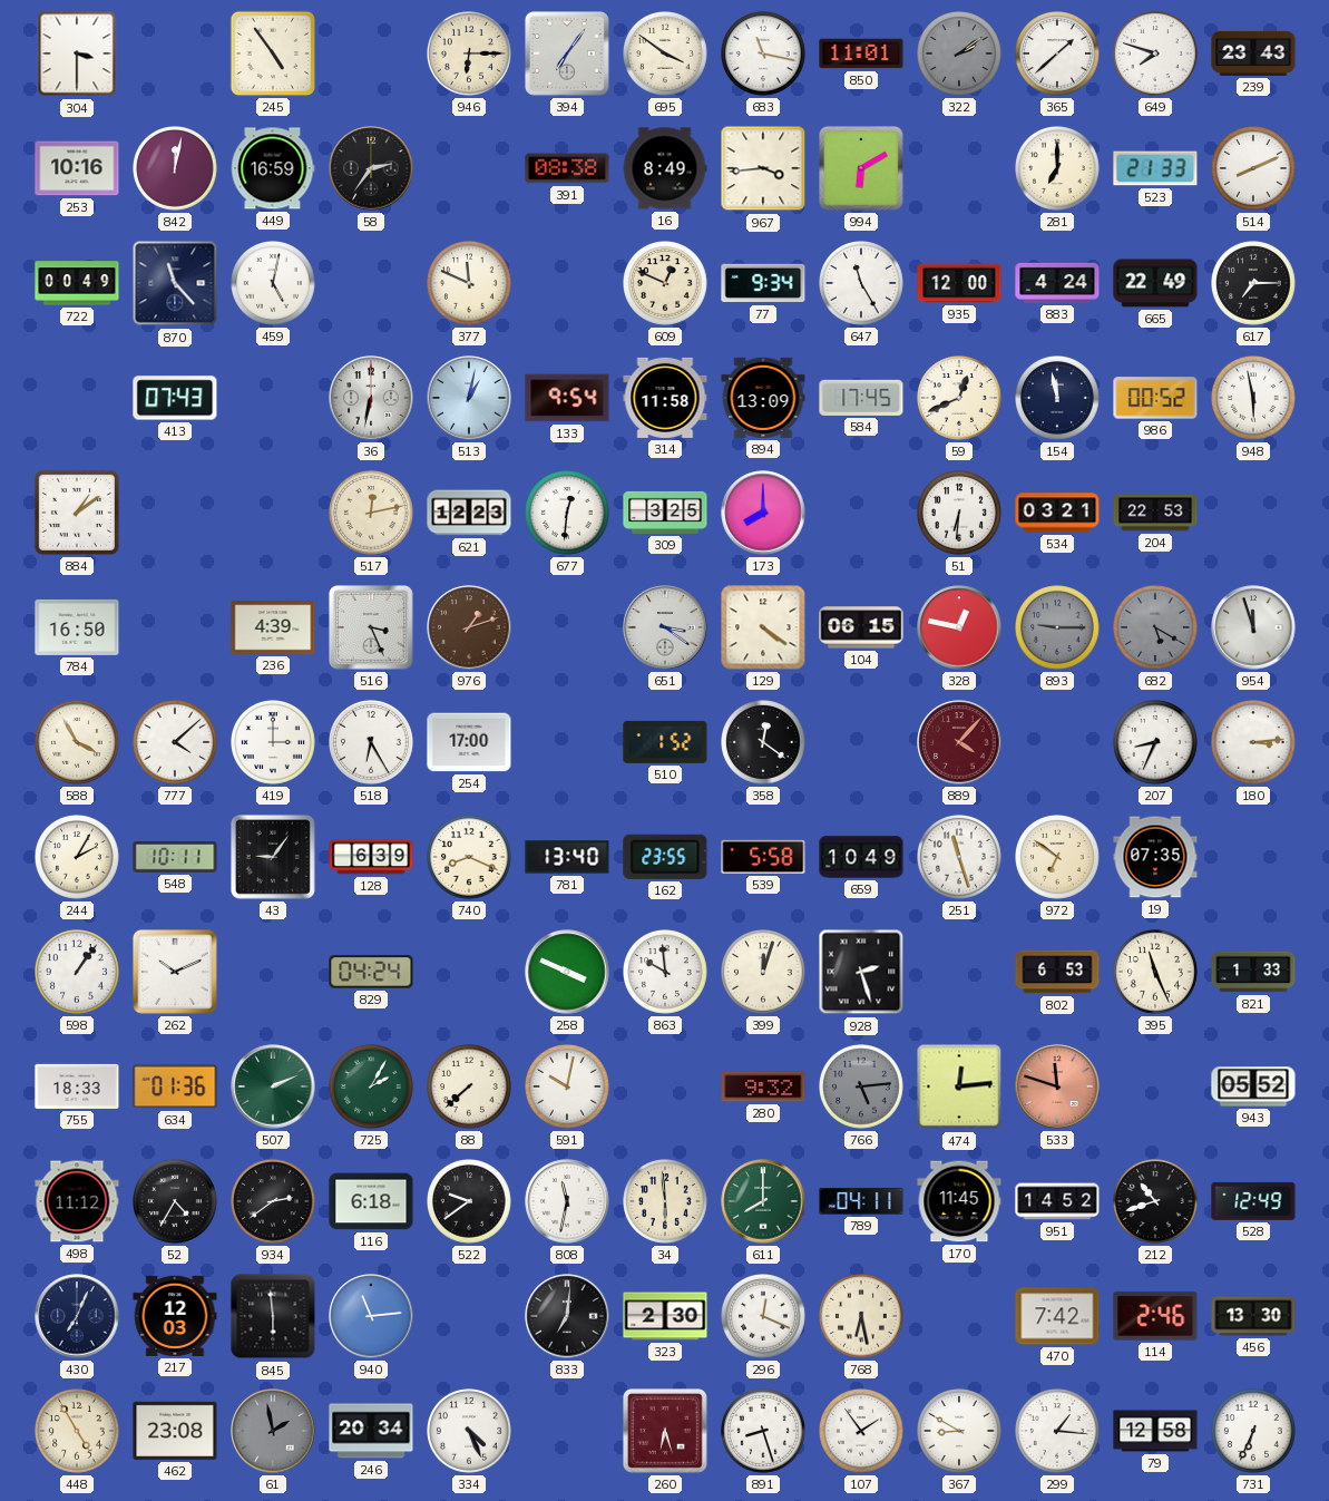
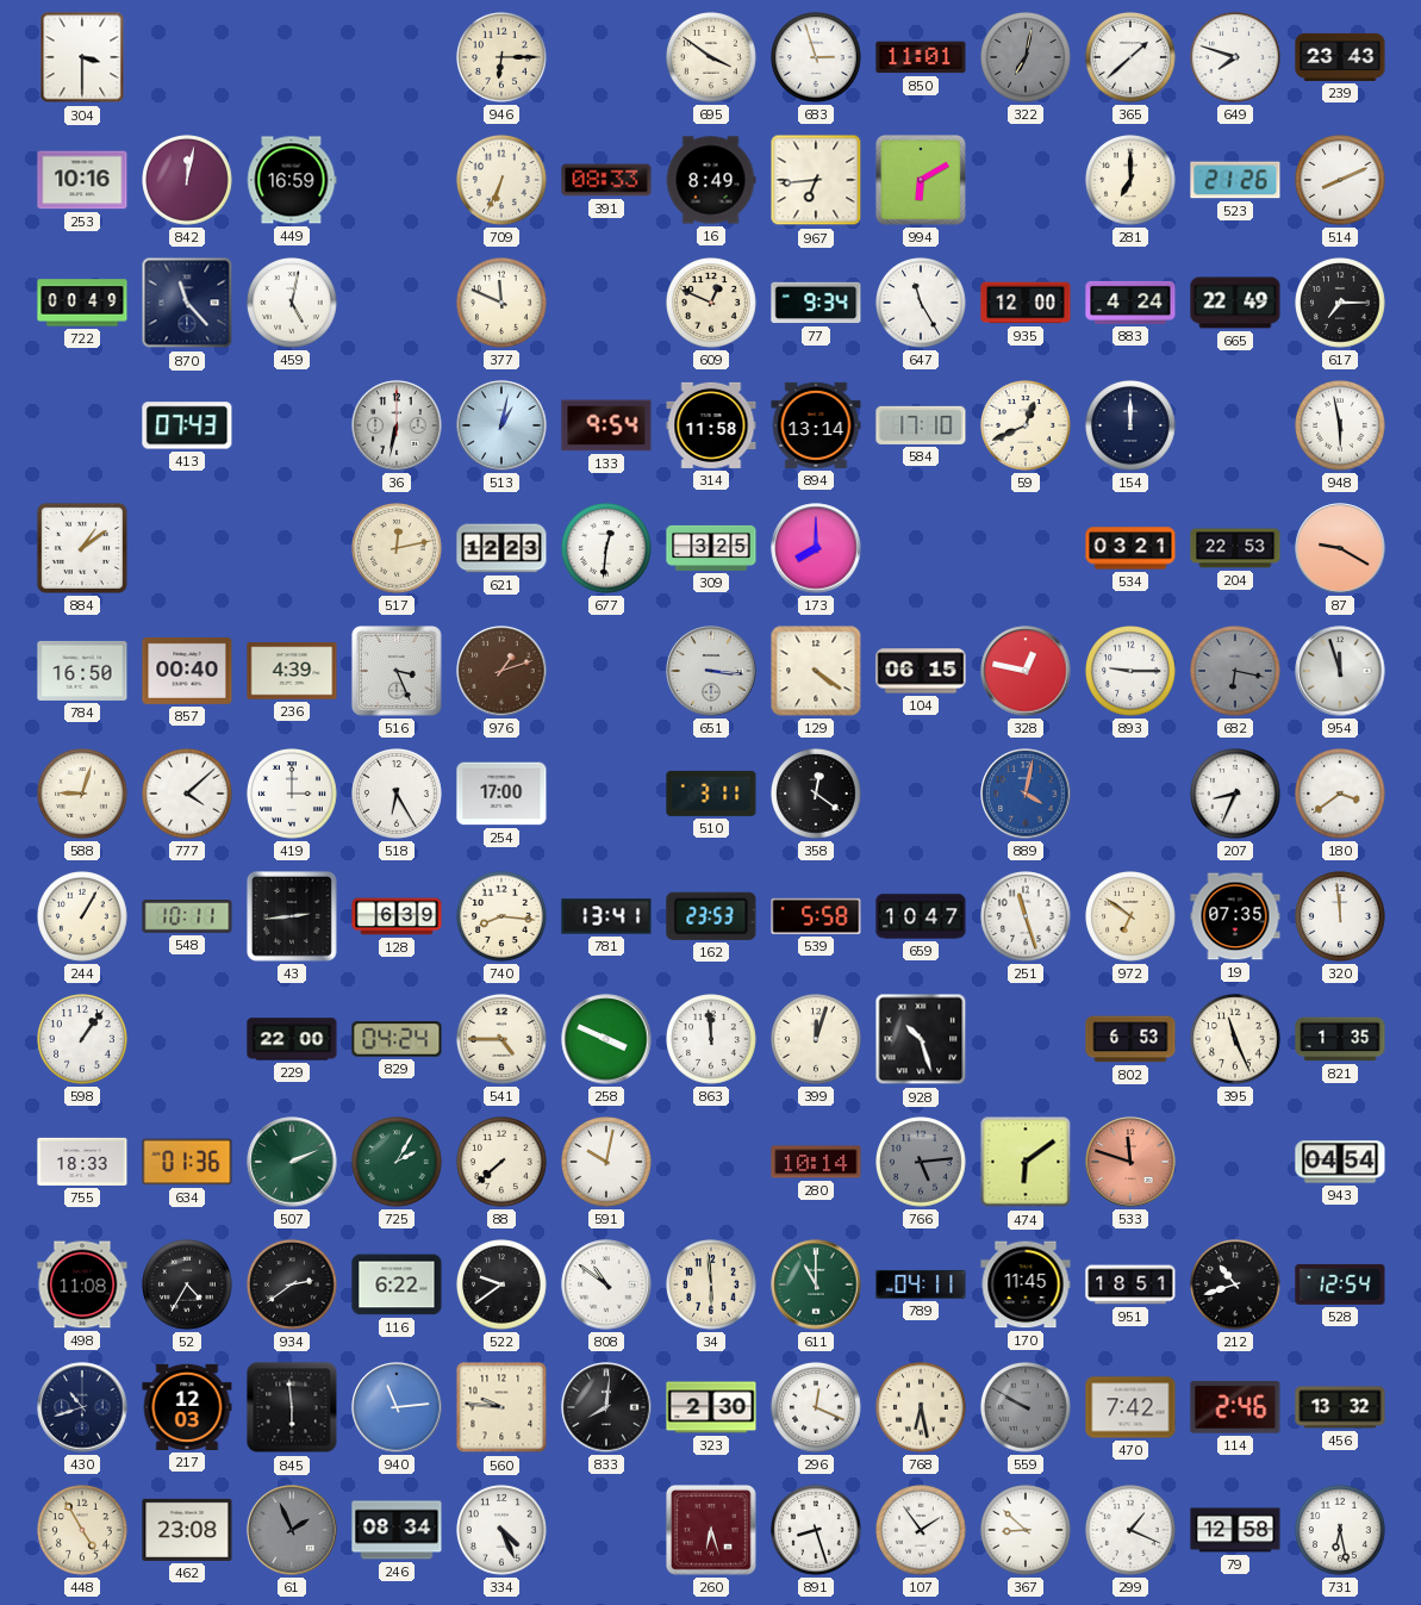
245: 4:54 -> none (273, 53)
394: 7:06 -> none (568, 55)
683: 11:17 -> 2:57 (817, 58)
322: 2:09 -> 7:02 (1027, 58)
58: 2:36 -> none (371, 168)
709: none -> 6:34 (503, 181)
391: 08:38 -> 08:33 (606, 180)
967: 3:44 -> 6:44 (816, 180)
523: 21:33 -> 21:26 (1235, 180)
894: 13:09 -> 13:14 (816, 425)
584: 17:45 -> 17:10 (921, 425)
154: 11:58 -> 12:00 (1132, 427)
986: 00:52 -> none (1155, 398)
51: 6:31 -> none (960, 514)
87: none -> 9:20 (1340, 548)
857: none -> 00:40 (187, 671)
651: 3:21 -> 3:16 (711, 671)
893 dial: grey -> white (1132, 672)
682: 5:20 -> 6:17 (1236, 672)
588: 3:55 -> 9:03 (83, 795)
510: 1:52 -> 3:11 (711, 794)
889: 4:07 -> 4:02 (1026, 794)
889 dial: burgundy -> blue (1026, 794)
180: 3:14 -> 3:39 (1341, 795)
244: 2:05 -> 1:05 (83, 917)
43: 9:06 -> 2:44 (293, 917)
740: 8:19 -> 8:16 (503, 917)
781: 13:40 -> 13:41 (606, 916)
162: 23:55 -> 23:53 (711, 916)
659: 10:49 -> 10:47 (921, 916)
320: none -> 11:59 (1341, 917)
262: 10:11 -> none (176, 973)
229: none -> 22:00 (292, 1039)
541: none -> 4:45 (503, 1040)
863: 9:59 -> 11:59 (712, 1040)
928: 2:27 -> 10:27 (921, 1039)
821: 1:33 -> 1:35 (1340, 1039)
280: 9:32 -> 10:14 (816, 1162)
474: 12:14 -> 6:09 (1026, 1162)
943: 05:52 -> 04:54 (1340, 1162)
498: 11:12 -> 11:08 (82, 1284)
116: 6:18 -> 6:22 (397, 1284)
808: 11:32 -> 10:51 (606, 1284)
611: 8:00 -> 11:00 (816, 1284)
951: 14:52 -> 18:51 (1130, 1284)
528: 12:49 -> 12:54 (1340, 1284)
430: 7:04 -> 10:42 (82, 1407)
560: none -> 9:46 (501, 1407)
833: 7:01 -> 8:01 (606, 1407)
559: none -> 9:50 (1027, 1408)
456: 13:30 -> 13:32 (1340, 1407)
61: 1:58 -> 1:56 (292, 1530)
246: 20:34 -> 08:34 (397, 1530)
367: 8:50 -> 8:52 (1027, 1531)
299: 1:16 -> 1:19 (1132, 1531)
731: 6:34 -> 6:28 (1341, 1531)
